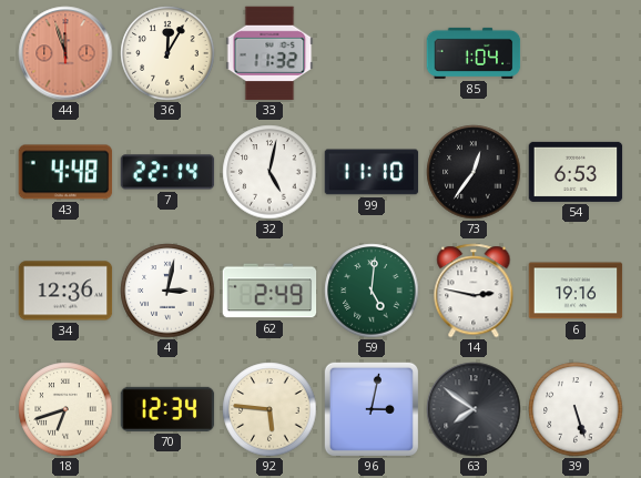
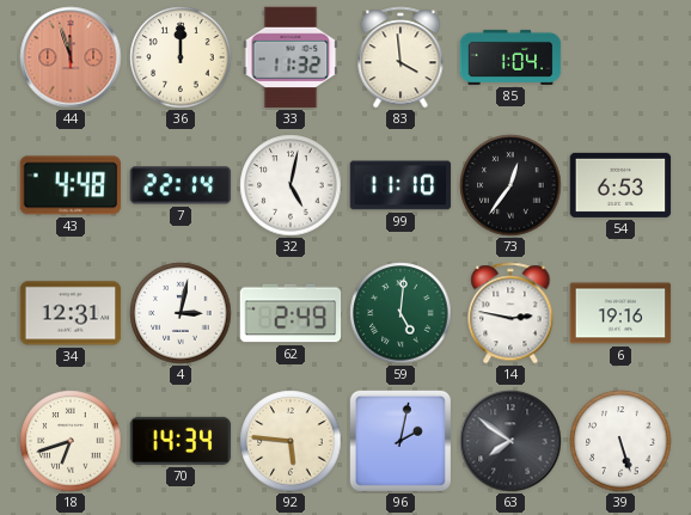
36: 12:05 -> 12:00 (181, 57)
83: none -> 3:59 (400, 57)
34: 12:36 -> 12:31 (71, 313)
70: 12:34 -> 14:34 (181, 441)
96: 3:02 -> 2:02 (400, 441)
